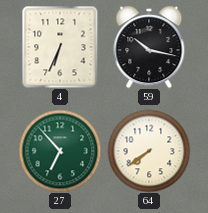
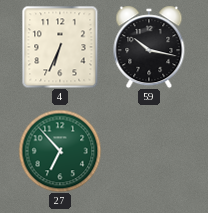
64: 7:39 -> none (149, 151)
